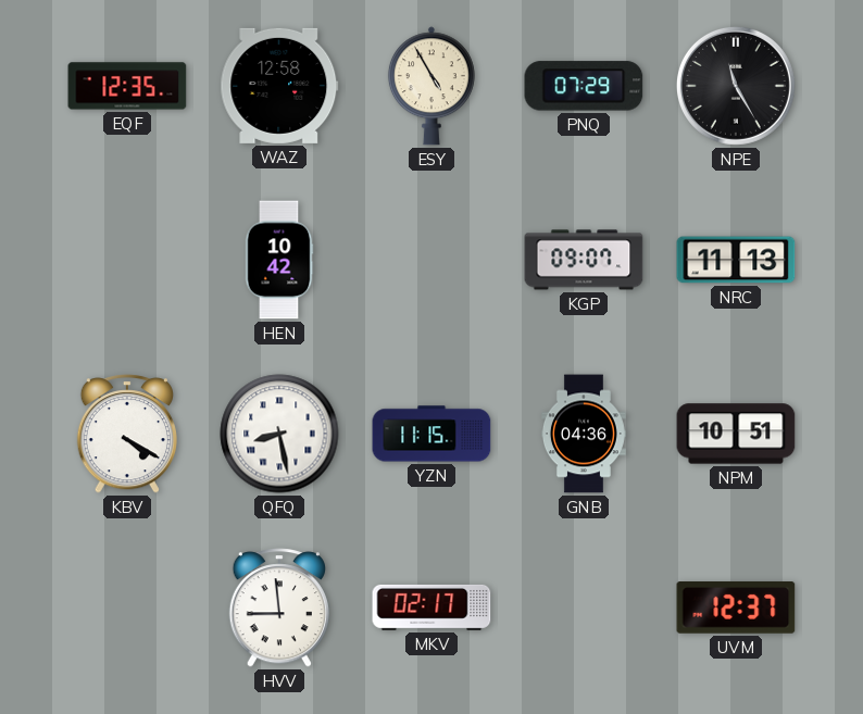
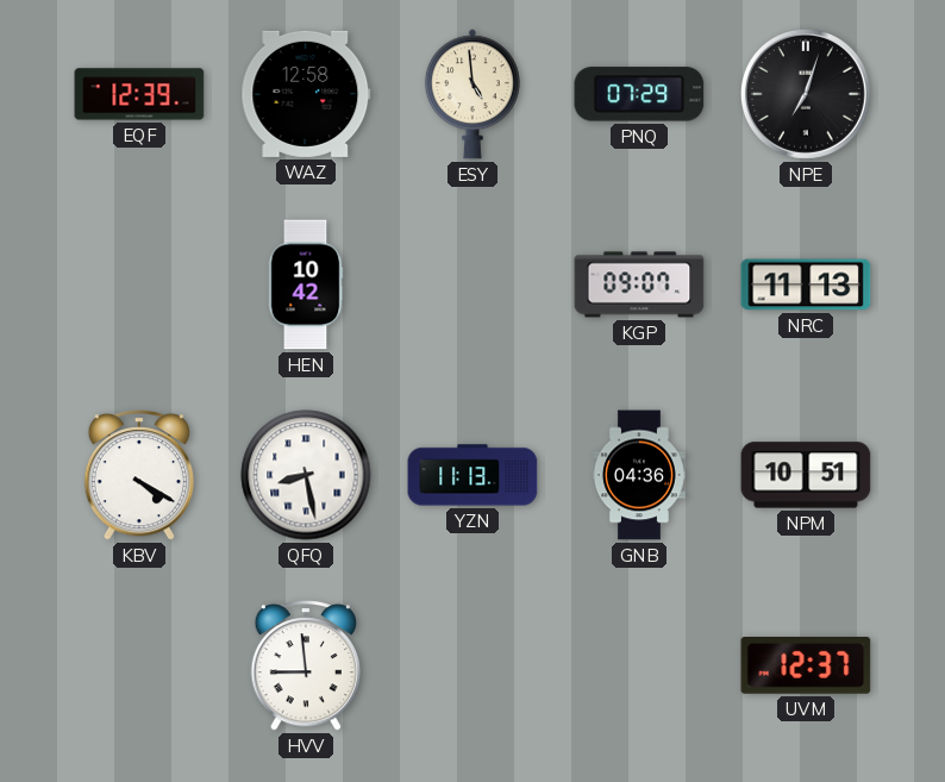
EQF: 12:35 -> 12:39 (139, 94)
ESY: 4:55 -> 4:59 (472, 94)
NPE: 11:25 -> 7:03 (806, 94)
YZN: 11:15 -> 11:13 (472, 475)
MKV: 02:17 -> none (431, 607)
